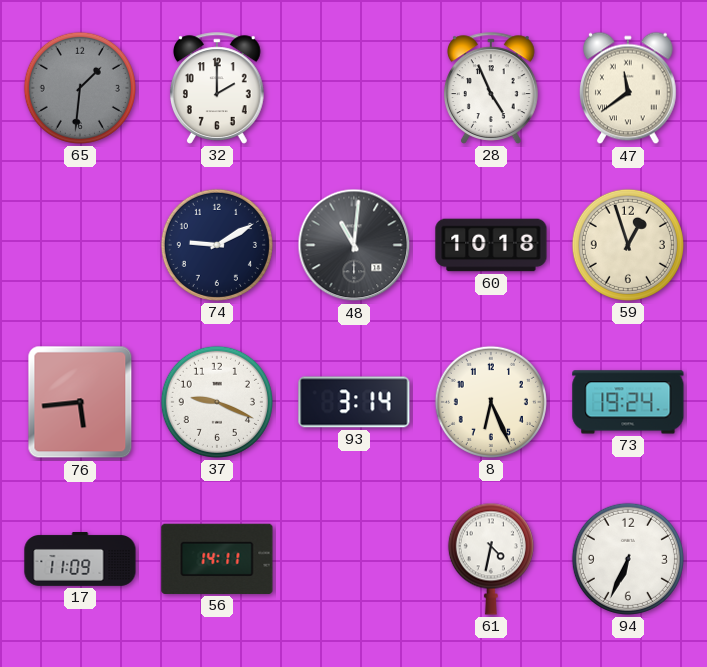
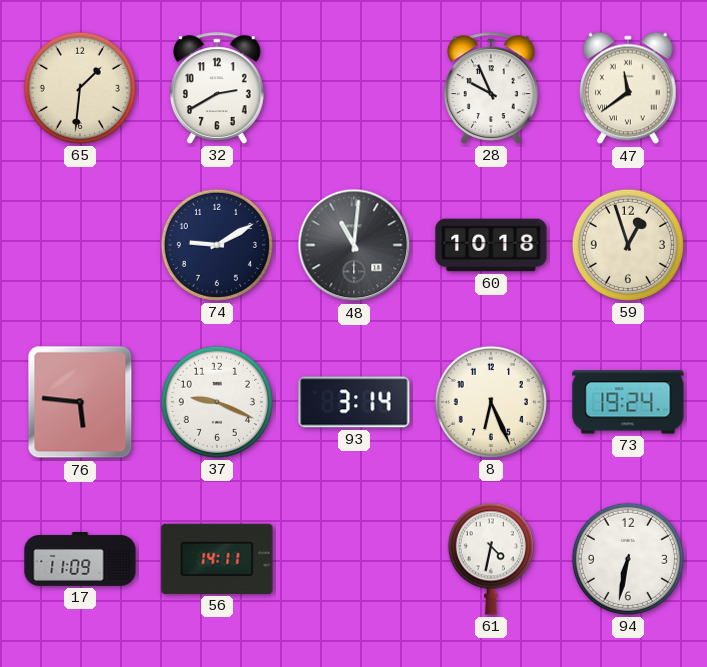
65 dial: grey -> cream (80, 88)
32: 2:00 -> 2:40 (217, 88)
28: 4:56 -> 9:56 (491, 88)
76: 5:44 -> 5:46 (80, 402)
94: 6:34 -> 6:32 (628, 559)
